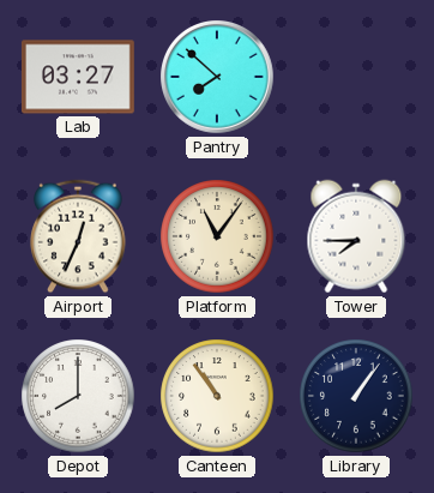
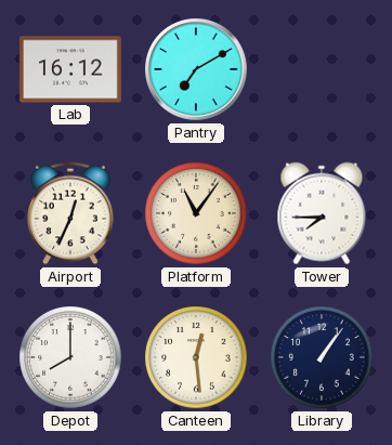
Lab: 03:27 -> 16:12 (70, 69)
Pantry: 7:52 -> 7:10 (197, 70)
Canteen: 10:54 -> 12:29 (196, 357)
